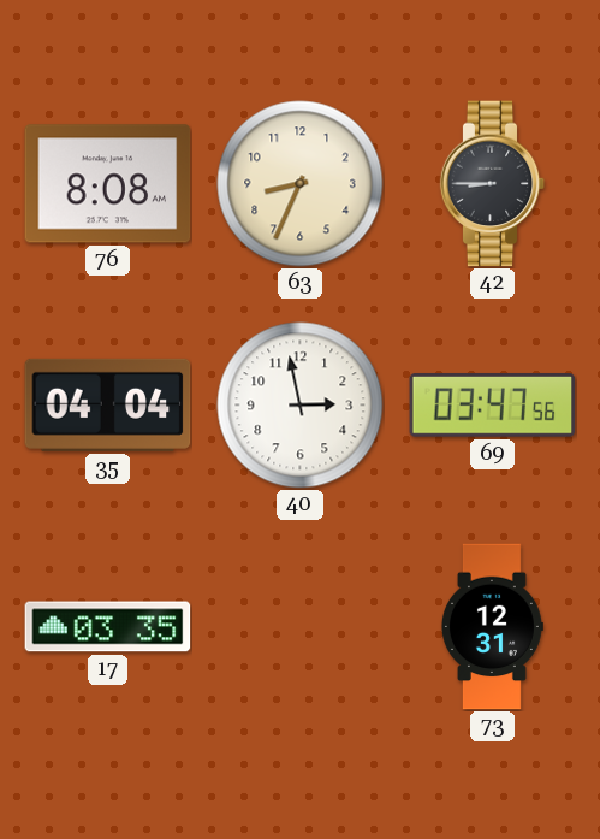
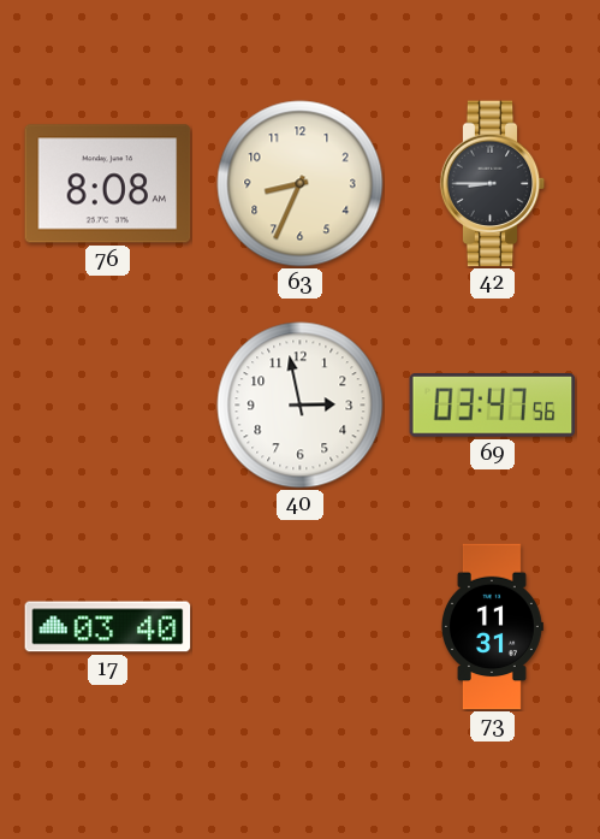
35: 04:04 -> none (108, 404)
17: 03:35 -> 03:40 (108, 627)
73: 12:31 -> 11:31 (492, 627)
